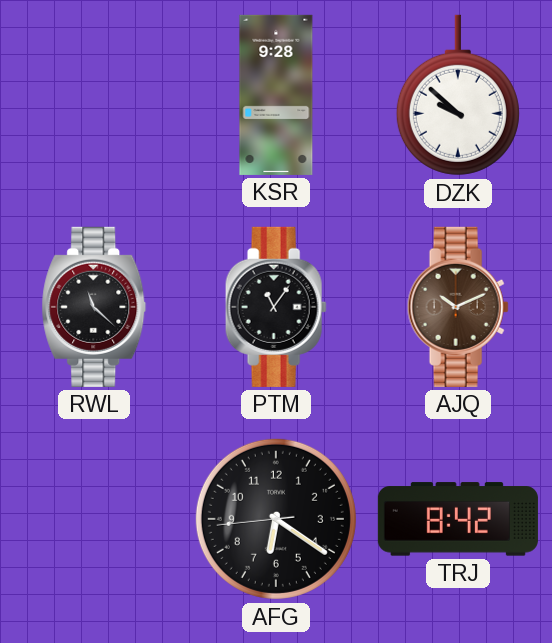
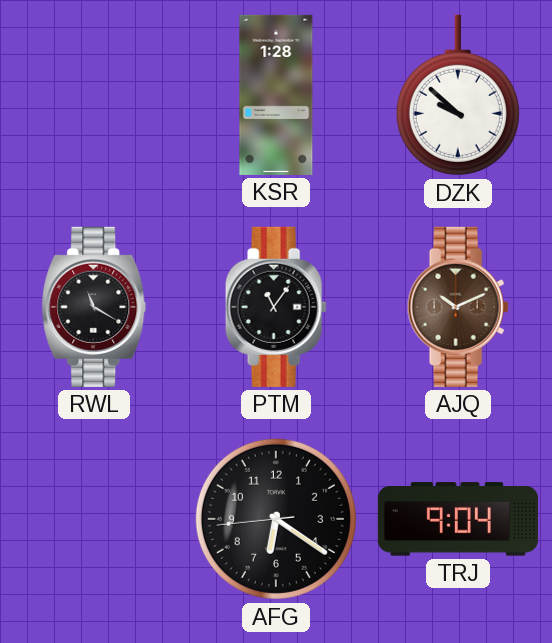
KSR: 9:28 -> 1:28 (276, 95)
RWL: 11:22 -> 11:20 (94, 307)
TRJ: 8:42 -> 9:04 (458, 519)
